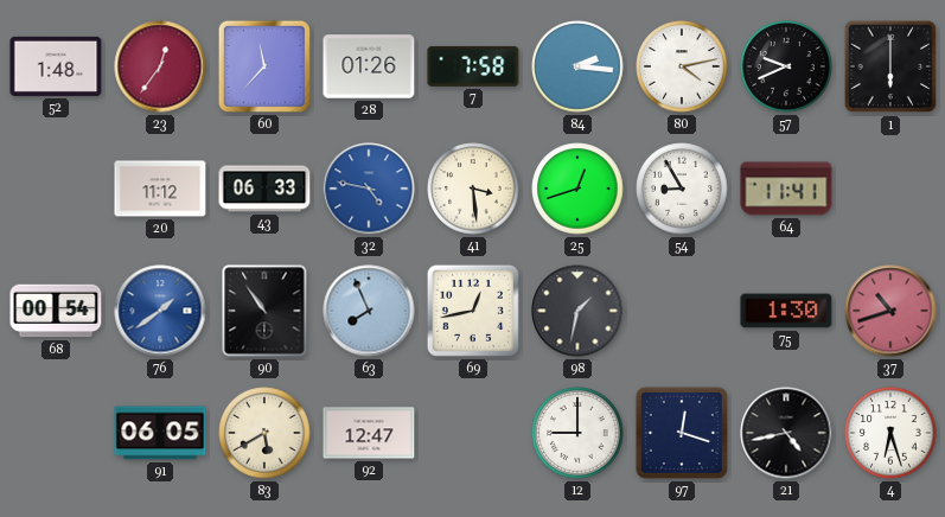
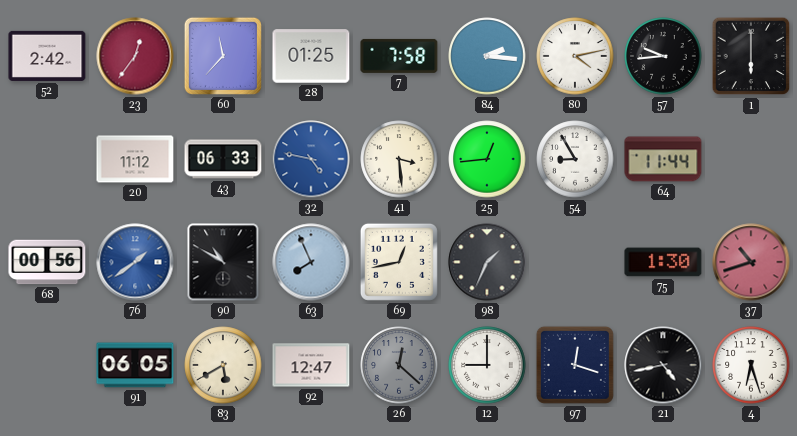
52: 1:48 -> 2:42 (47, 56)
28: 01:26 -> 01:25 (311, 56)
57: 9:41 -> 9:44 (663, 56)
25: 12:42 -> 12:44 (487, 159)
64: 11:41 -> 11:44 (663, 159)
68: 00:54 -> 00:56 (47, 262)
90: 10:54 -> 10:50 (223, 262)
98: 1:32 -> 1:34 (487, 262)
26: none -> 12:22 (399, 365)
